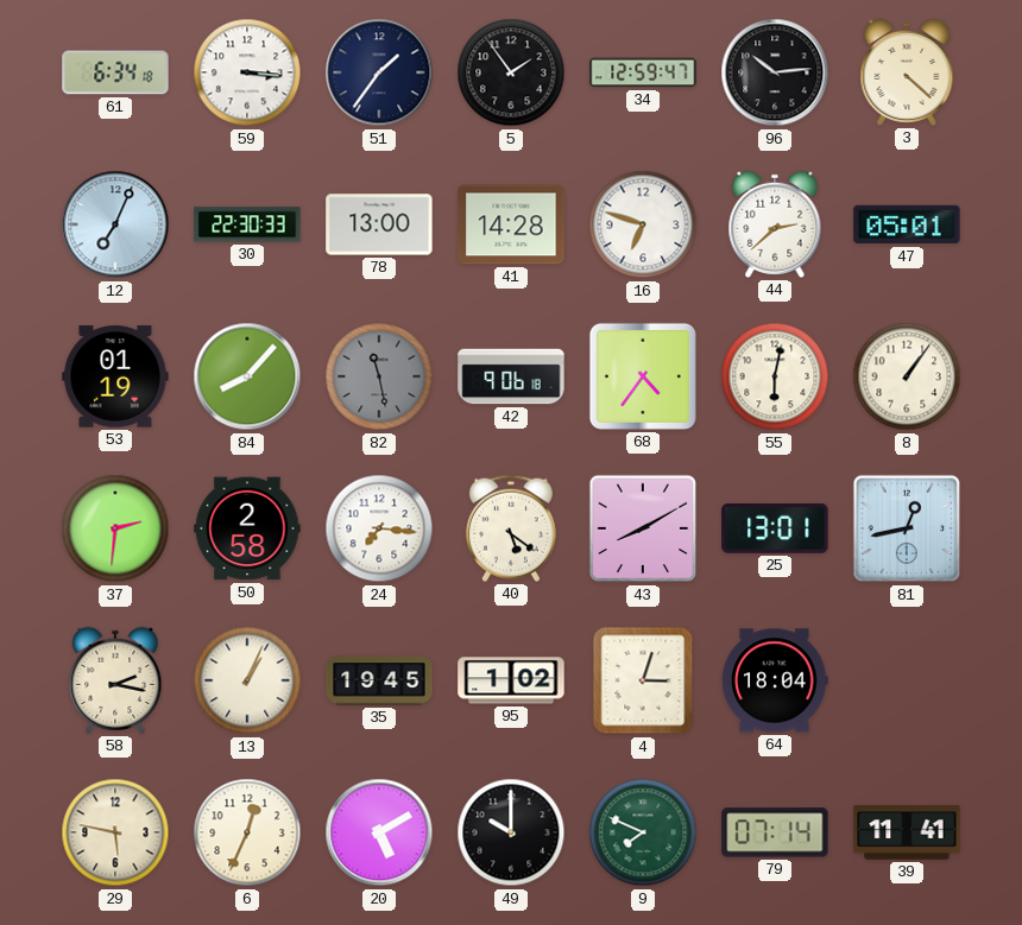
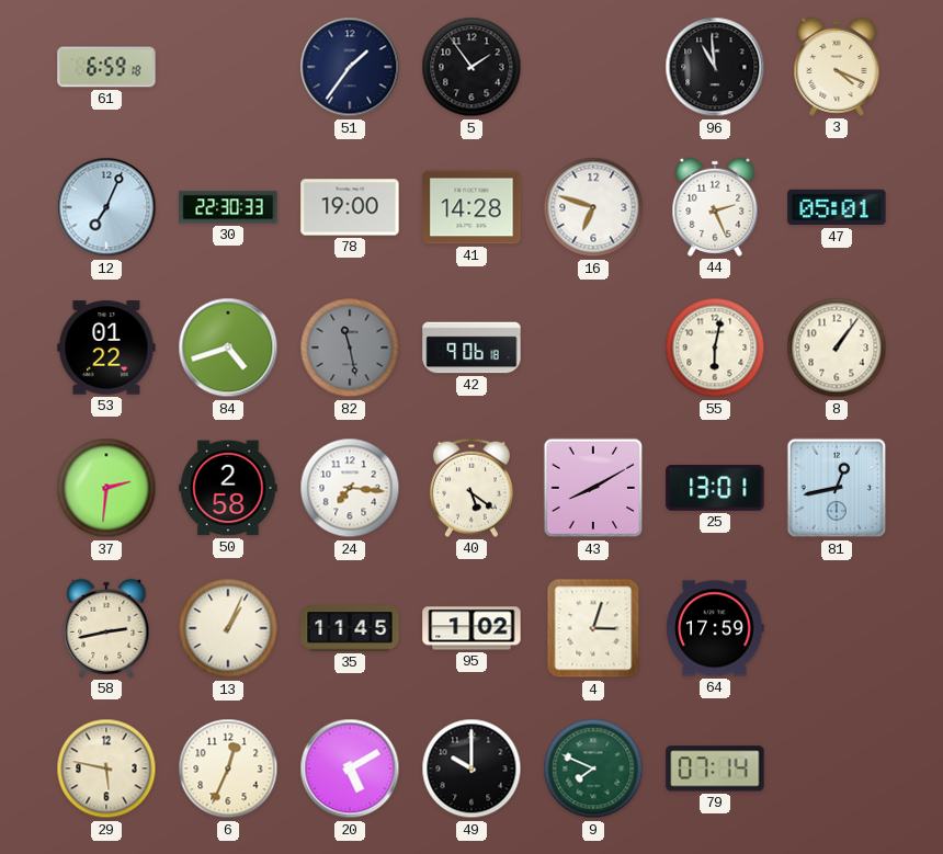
61: 6:34 -> 6:59 (106, 67)
59: 3:16 -> none (247, 72)
34: 12:59 -> none (643, 72)
96: 10:14 -> 10:59 (715, 67)
3: 4:22 -> 4:19 (837, 67)
78: 13:00 -> 19:00 (350, 207)
44: 2:38 -> 2:26 (715, 207)
53: 01:19 -> 01:22 (106, 348)
84: 8:07 -> 4:42 (228, 348)
68: 4:36 -> none (643, 376)
58: 2:17 -> 2:43 (106, 628)
35: 19:45 -> 11:45 (350, 628)
64: 18:04 -> 17:59 (715, 628)
39: 11:41 -> none (907, 832)
